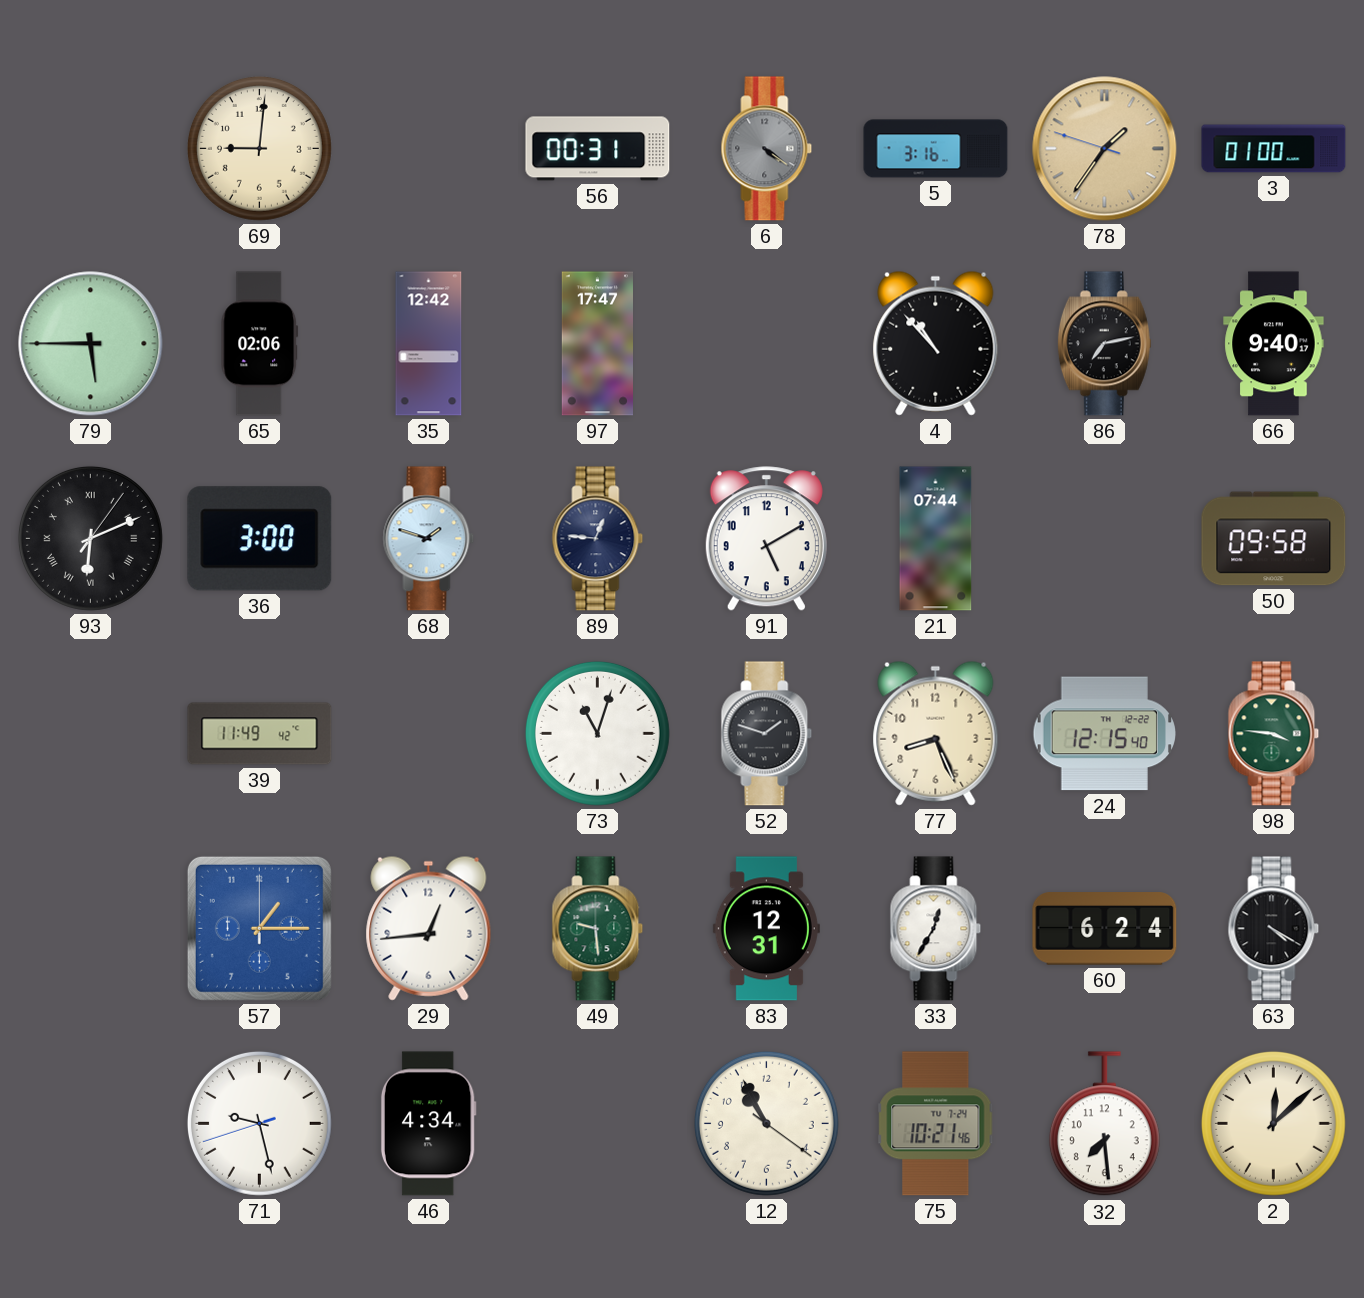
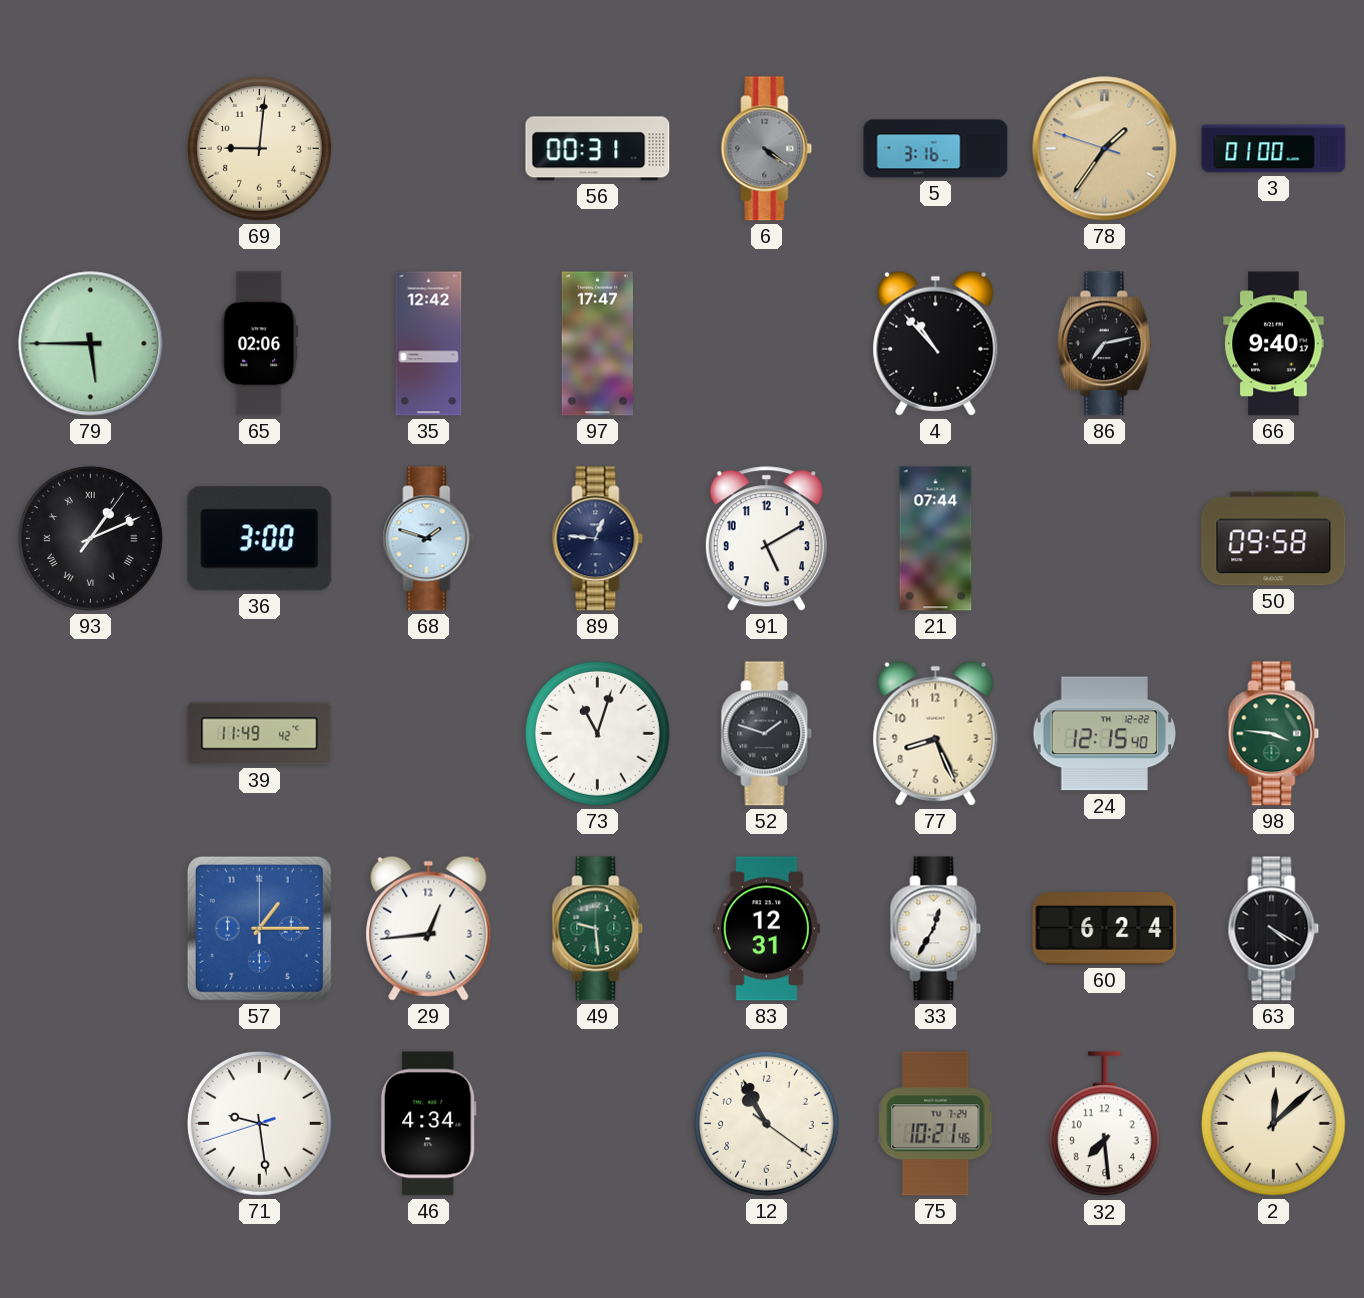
93: 6:11 -> 1:11 (90, 538)
71: 9:27 -> 9:28 (259, 1123)
